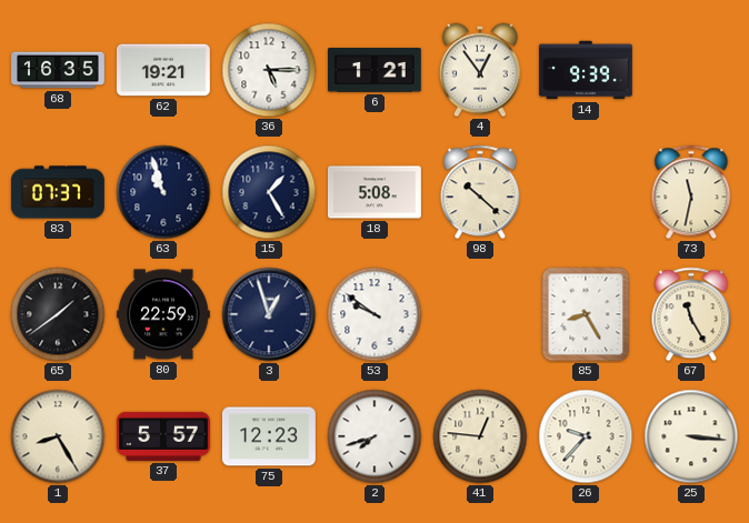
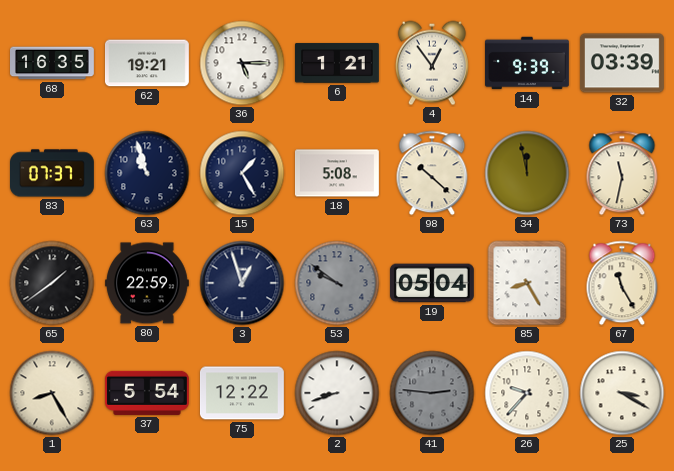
32: none -> 03:39 (622, 63)
34: none -> 11:58 (527, 173)
53 dial: white -> grey (337, 283)
19: none -> 05:04 (432, 283)
37: 5:57 -> 5:54 (147, 393)
75: 12:23 -> 12:22 (242, 393)
2: 7:42 -> 8:42 (337, 393)
41: 12:46 -> 2:46 (432, 393)
41 dial: cream -> grey (432, 393)
25: 3:16 -> 3:20 (622, 393)
